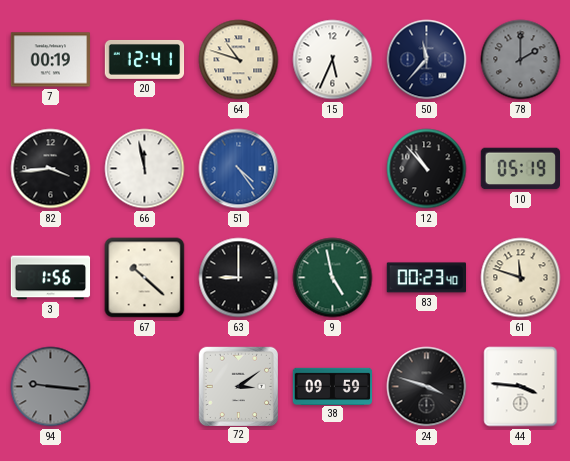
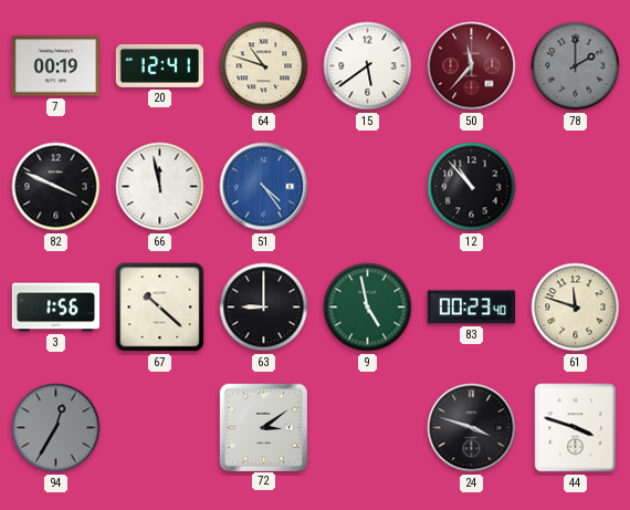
15: 5:34 -> 5:39 (368, 66)
50 dial: navy -> burgundy (472, 66)
82: 3:44 -> 3:49 (56, 187)
10: 05:19 -> none (520, 169)
94: 9:16 -> 12:35 (56, 428)
38: 09:59 -> none (333, 386)
44: 3:46 -> 3:48 (576, 428)
